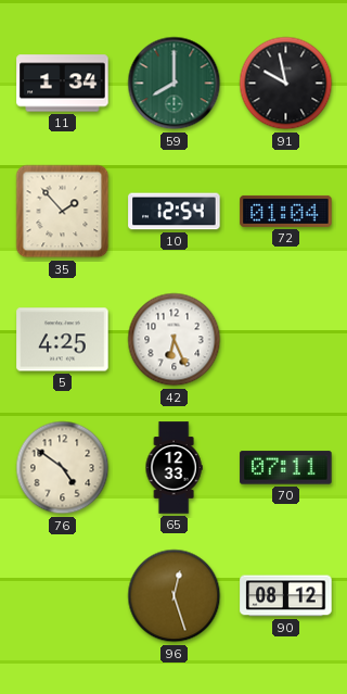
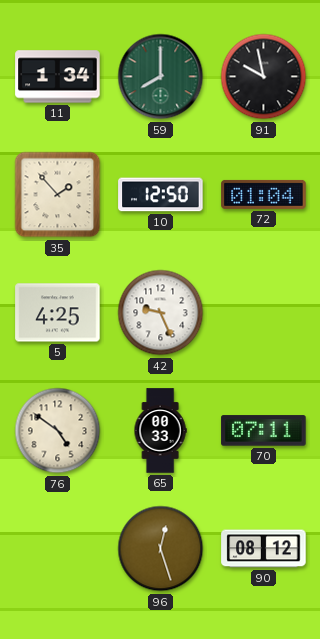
10: 12:54 -> 12:50 (161, 195)
42: 6:26 -> 9:26 (161, 313)
65: 12:33 -> 00:33 (160, 431)
